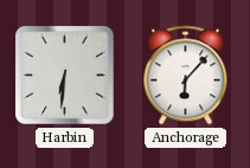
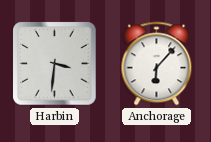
Harbin: 6:31 -> 3:31 (55, 64)
